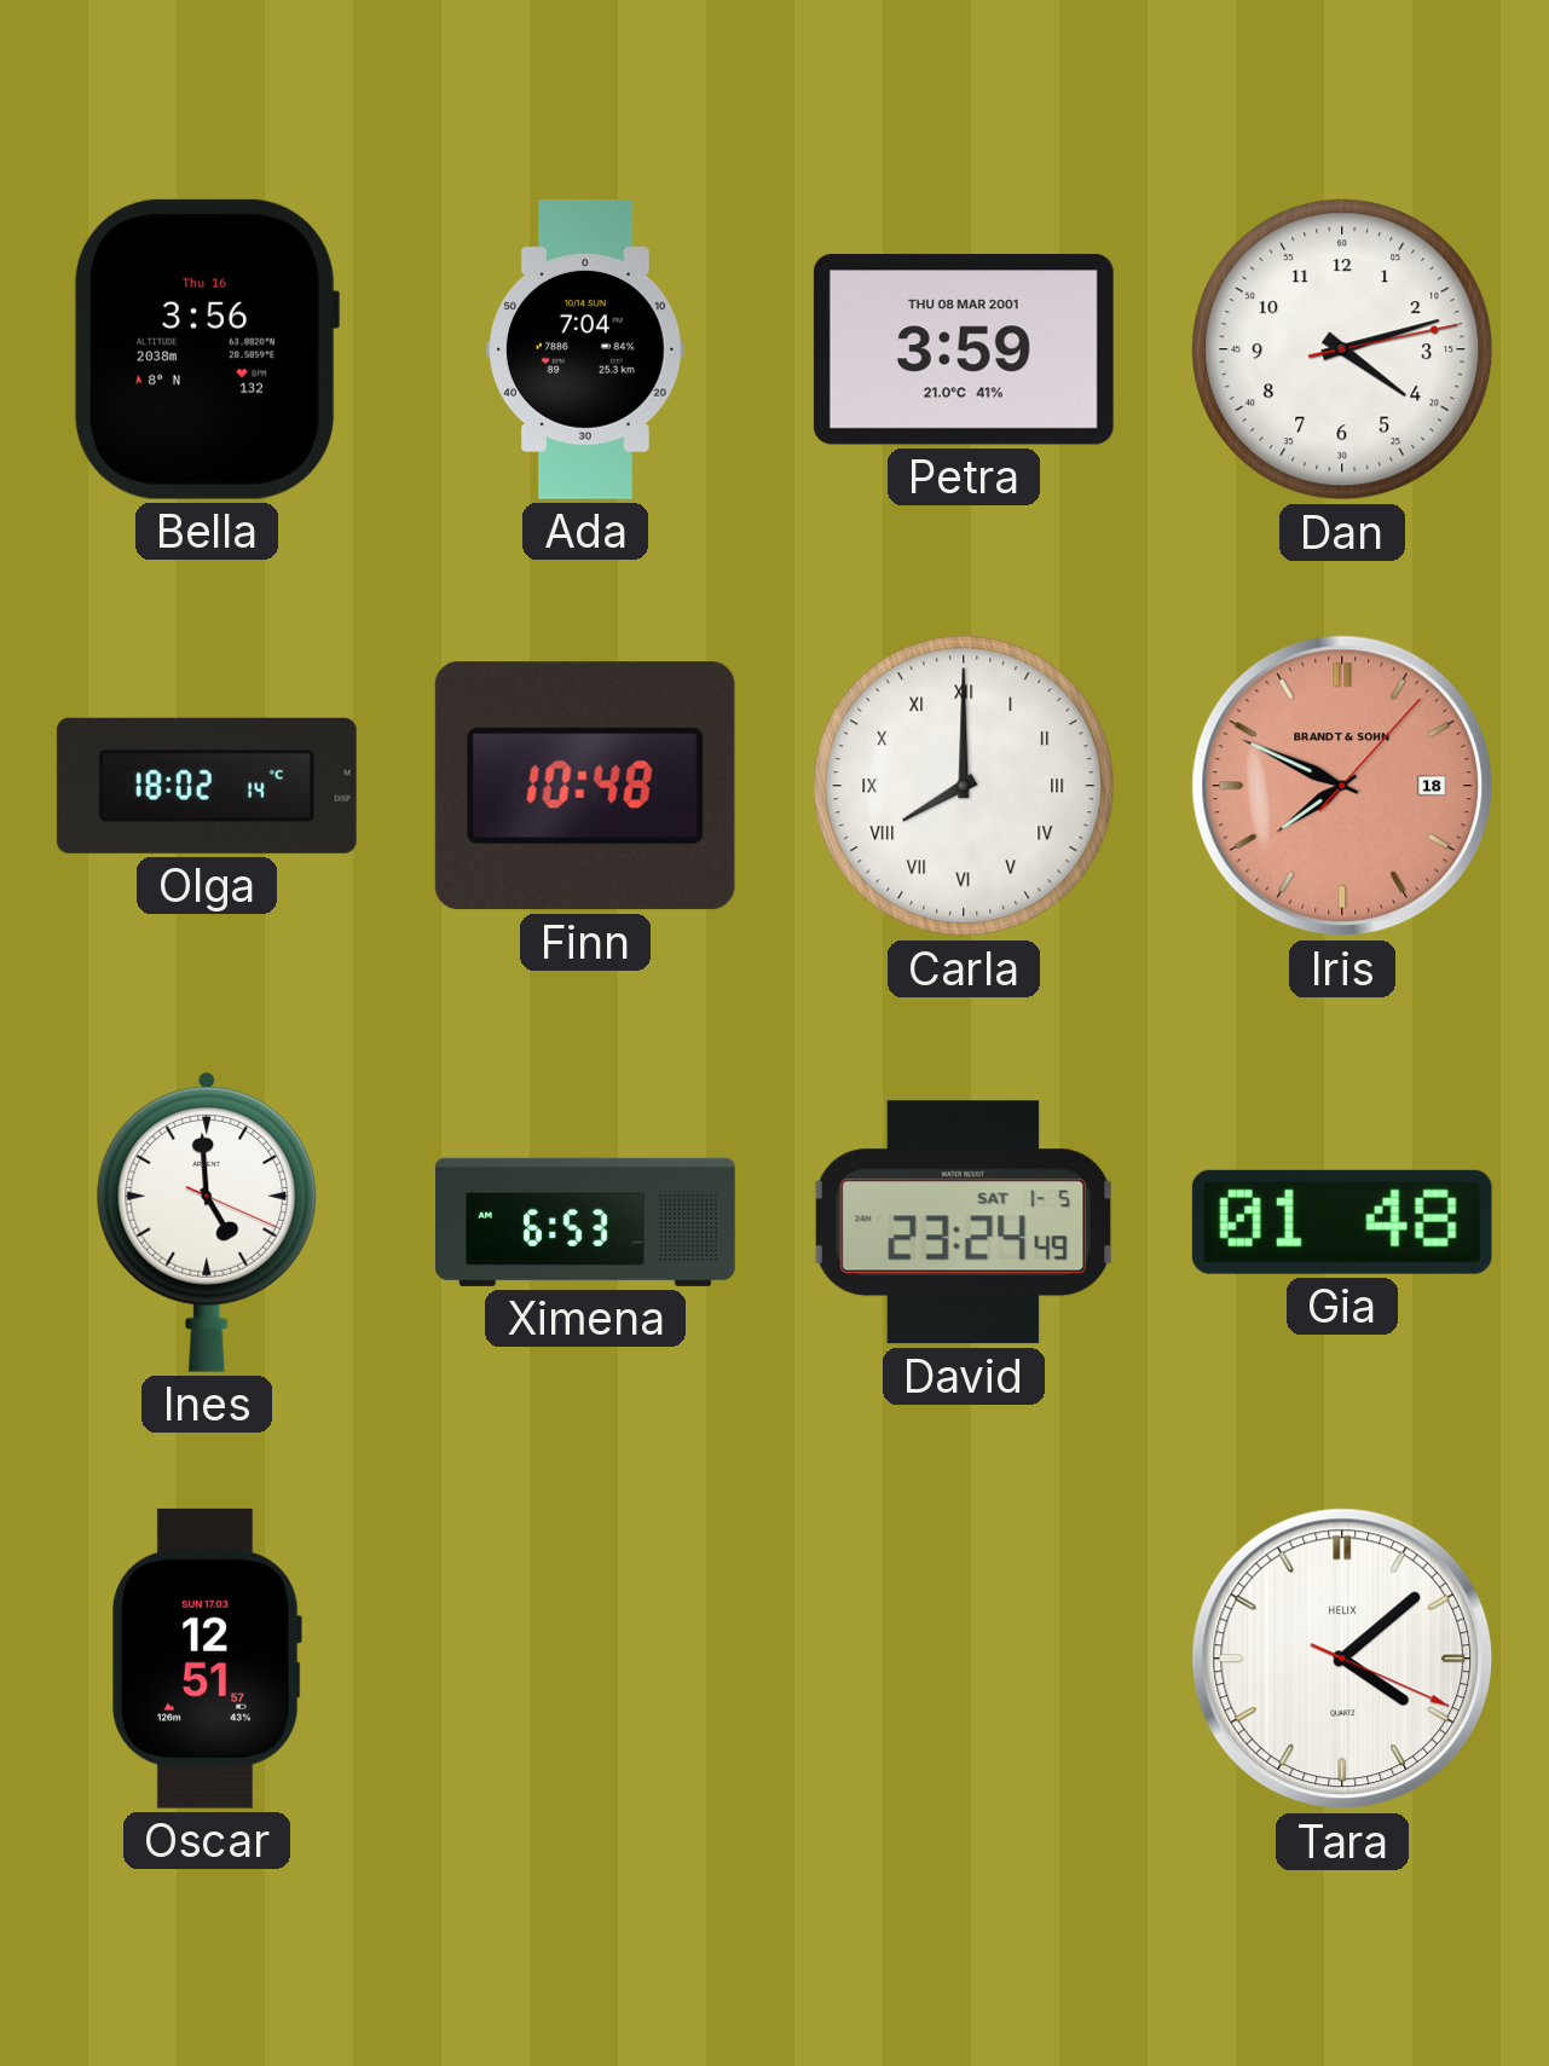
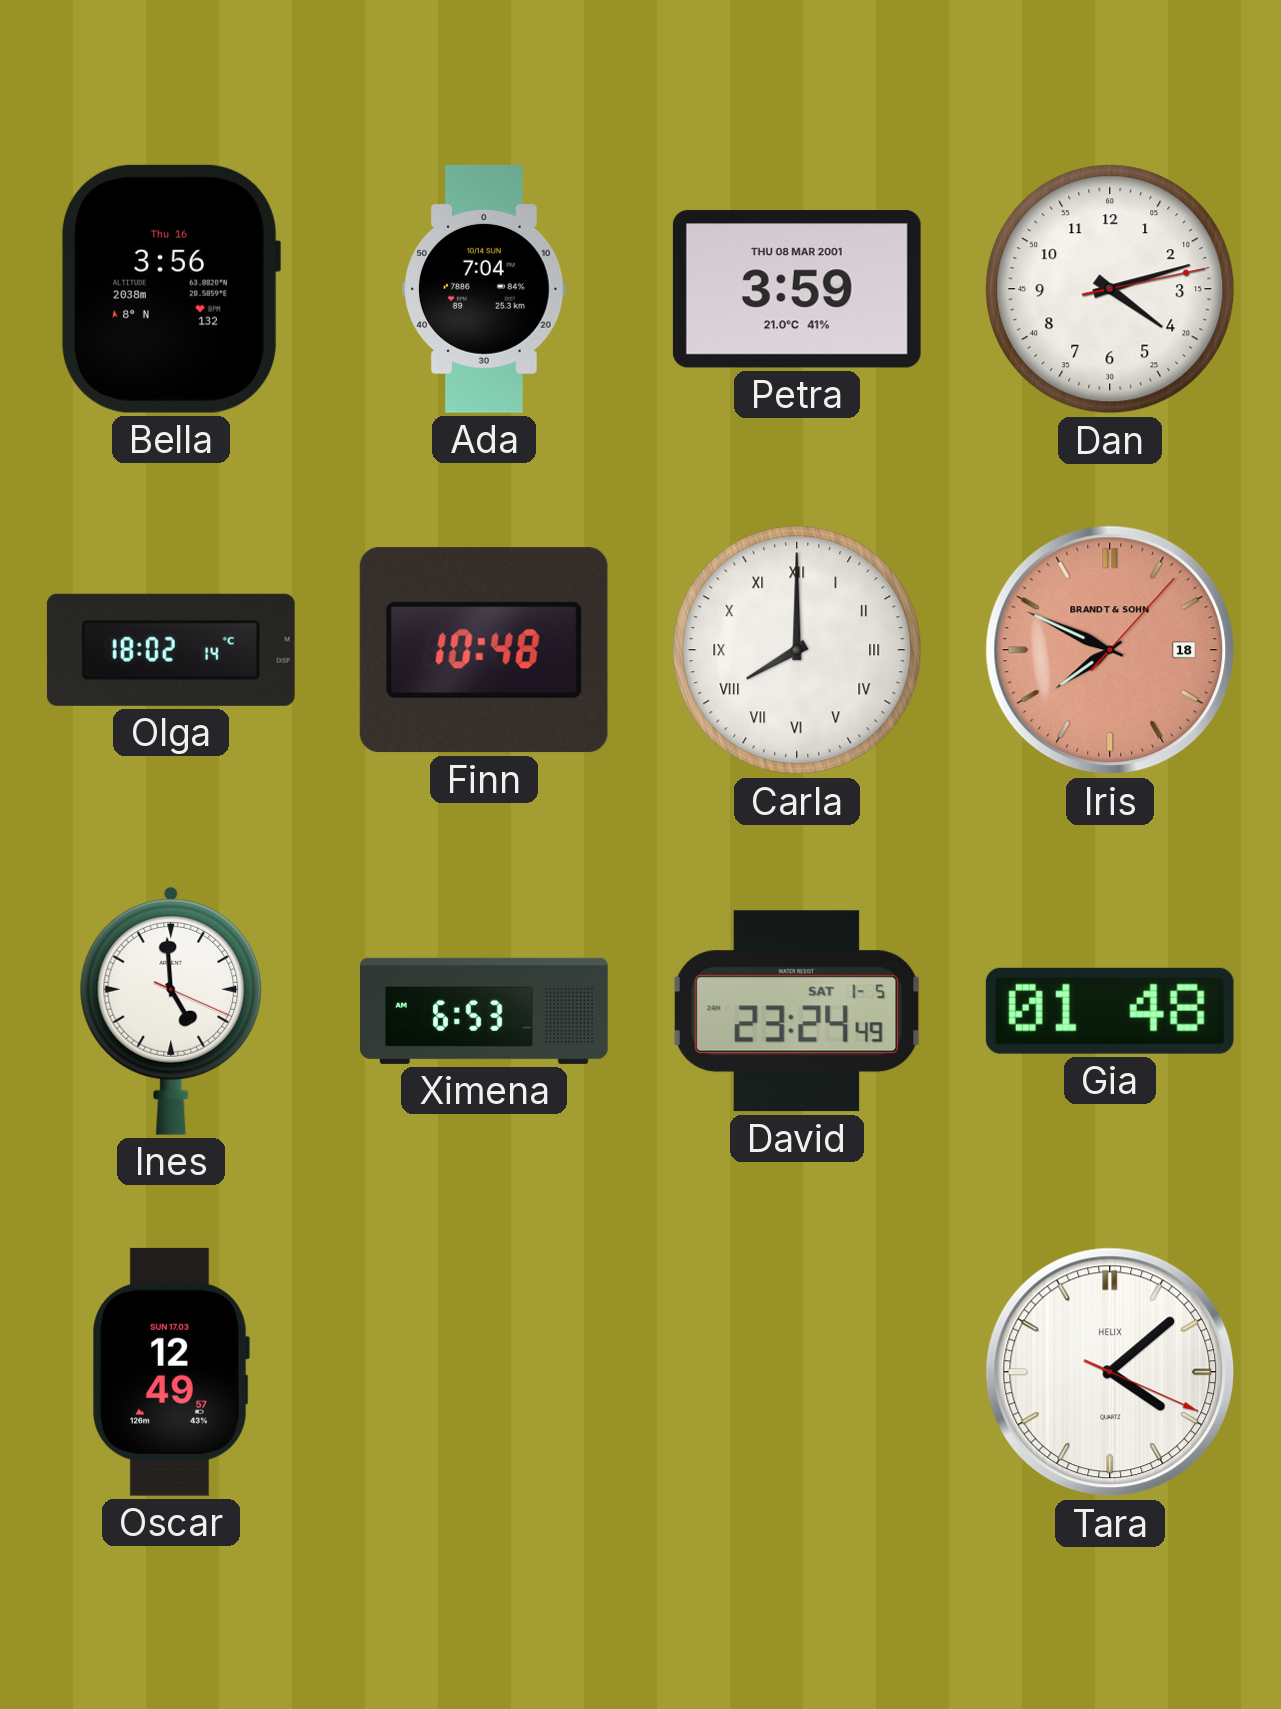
Oscar: 12:51 -> 12:49 (171, 1372)
